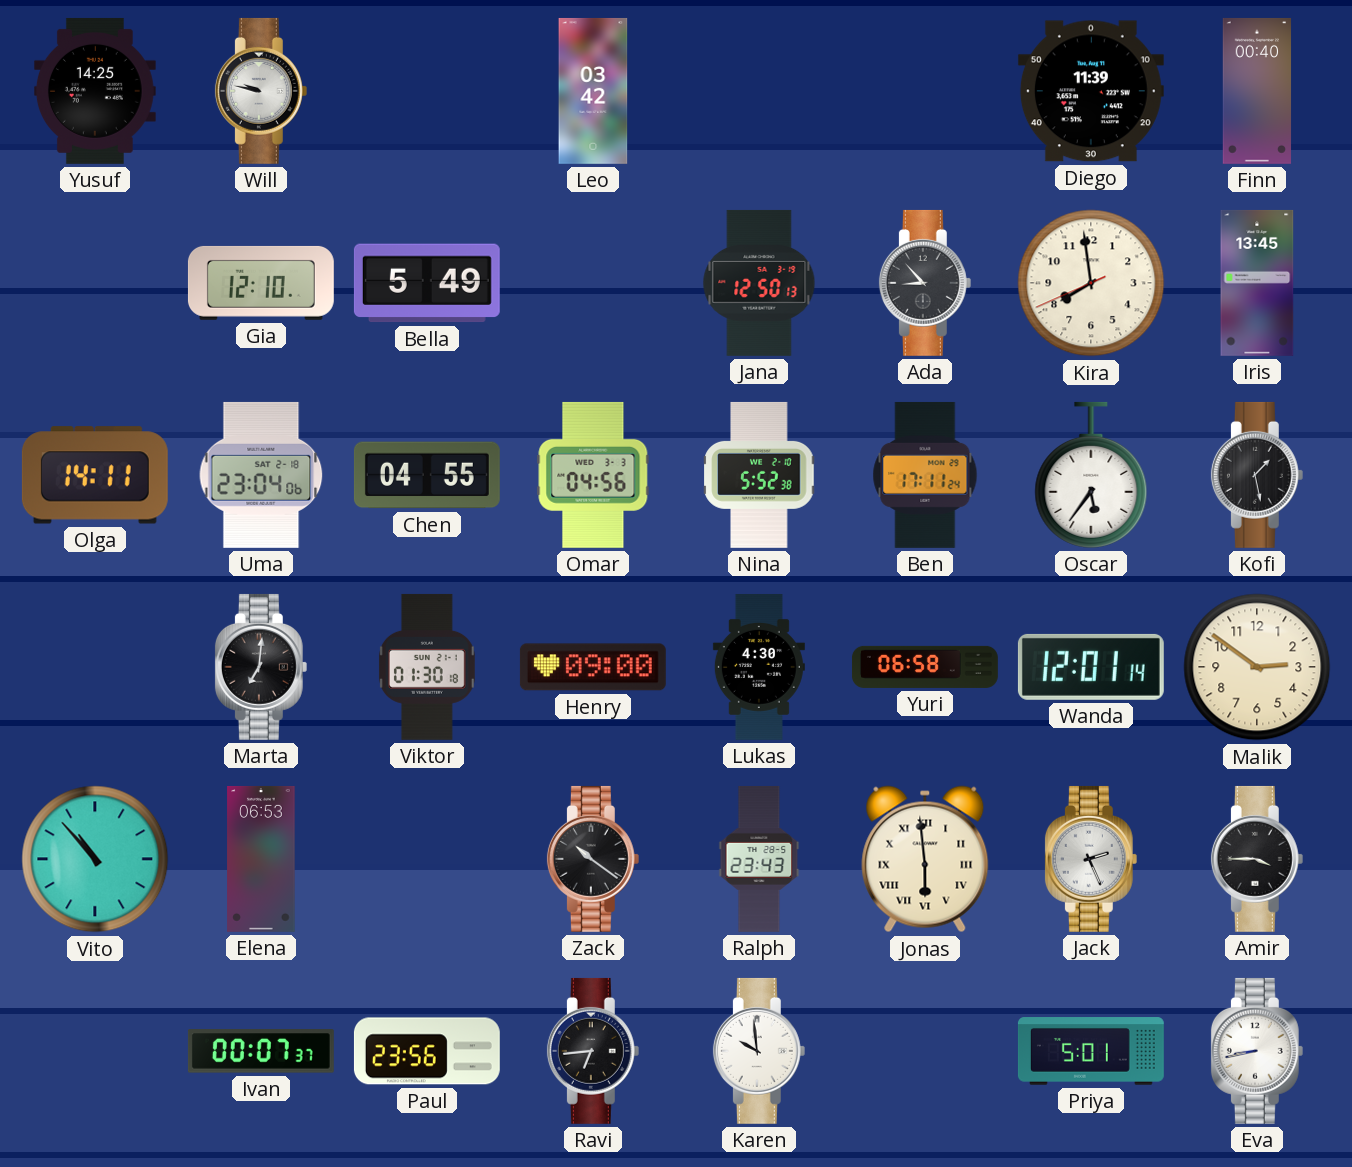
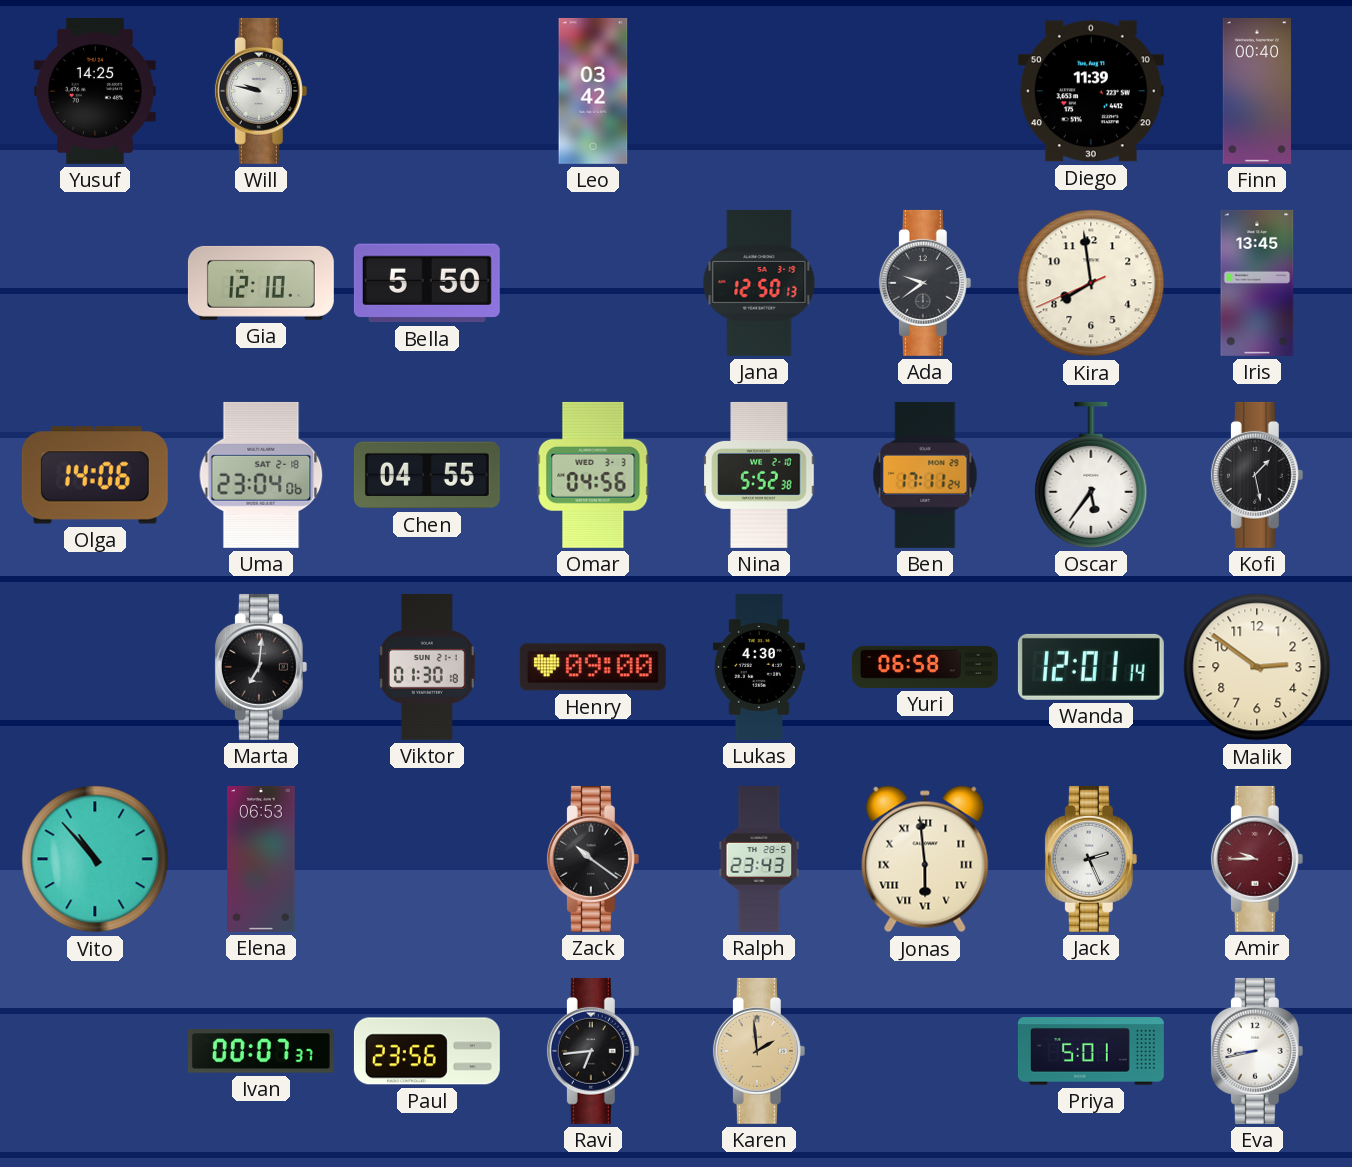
Bella: 5:49 -> 5:50 (427, 283)
Ada: 8:53 -> 9:39 (925, 283)
Olga: 14:11 -> 14:06 (95, 475)
Amir: 3:45 -> 9:45 (1257, 859)
Amir dial: black -> burgundy (1257, 859)
Karen: 9:59 -> 1:59 (759, 1051)
Karen dial: white -> champagne (759, 1051)
